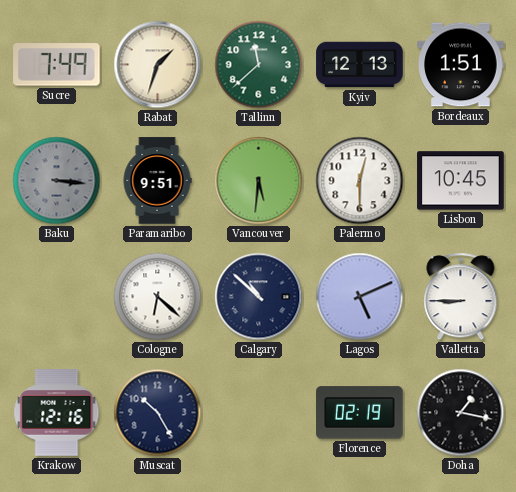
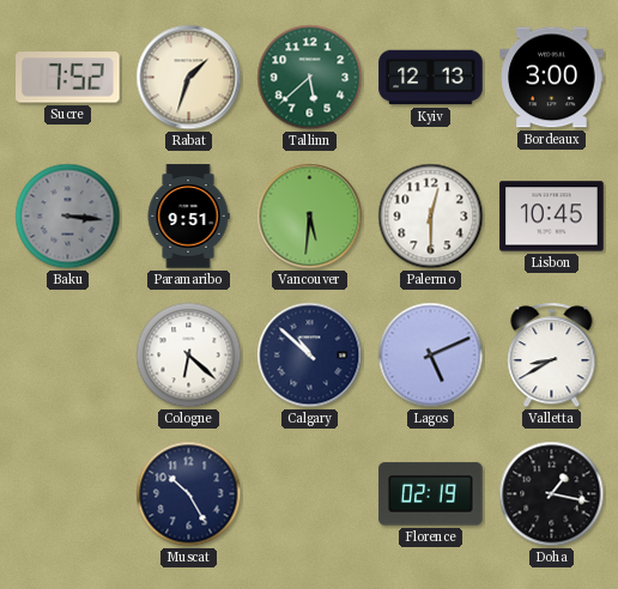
Sucre: 7:49 -> 7:52 (68, 78)
Tallinn: 11:38 -> 5:38 (310, 78)
Bordeaux: 1:51 -> 3:00 (552, 78)
Valletta: 8:45 -> 8:40 (552, 356)
Krakow: 12:16 -> none (57, 413)
